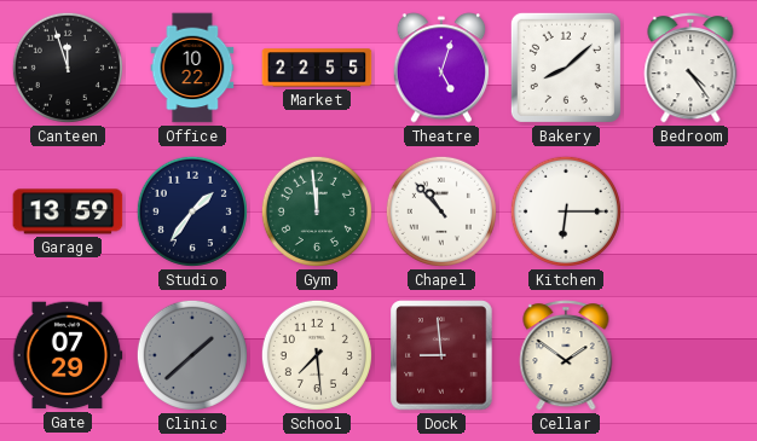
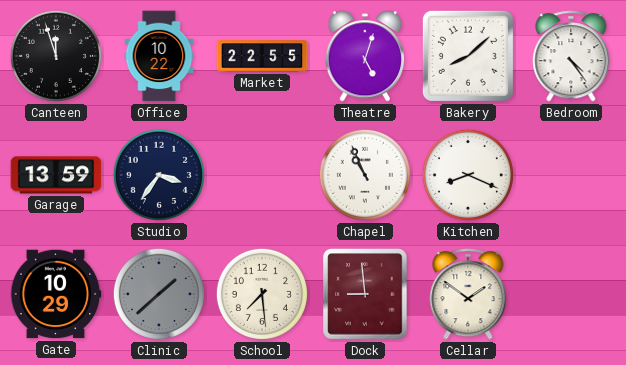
Studio: 1:36 -> 3:36 (159, 175)
Gym: 11:59 -> none (317, 211)
Chapel: 10:53 -> 10:56 (365, 175)
Kitchen: 6:15 -> 8:19 (468, 175)
Gate: 07:29 -> 10:29 (56, 294)
